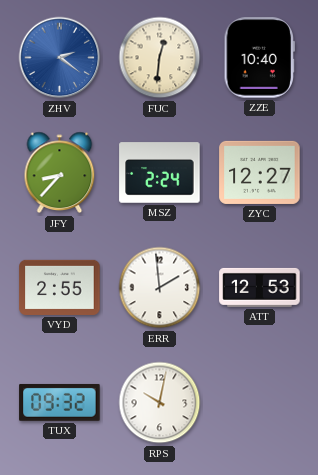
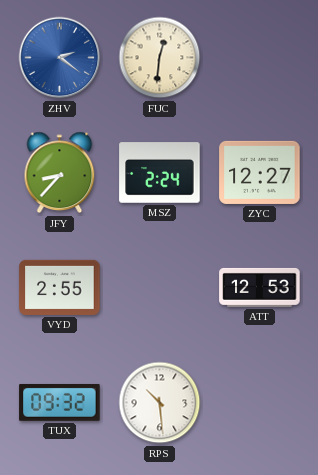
ZZE: 10:40 -> none (259, 58)
ERR: 1:59 -> none (160, 288)
RPS: 10:02 -> 10:29 (160, 403)
